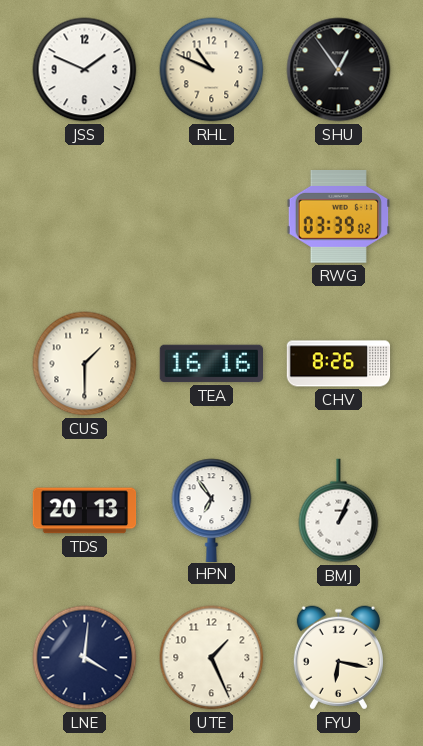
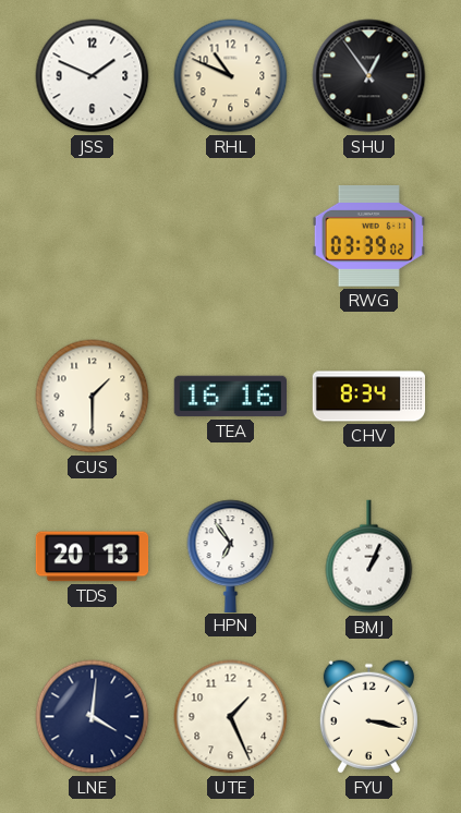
CHV: 8:26 -> 8:34 (369, 397)
FYU: 6:17 -> 3:17 (368, 717)
